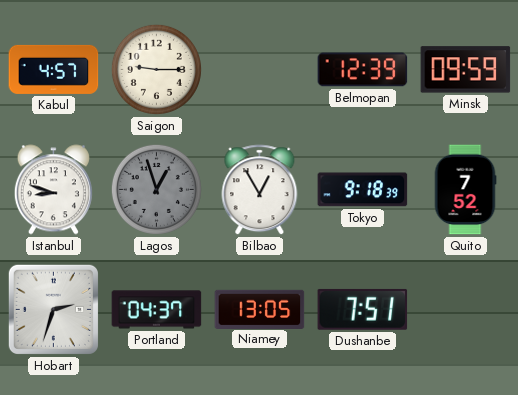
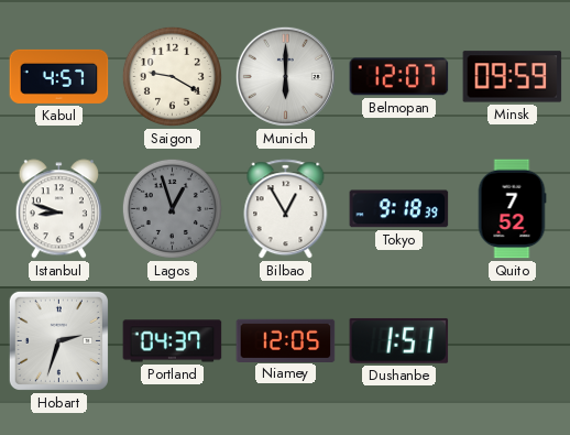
Saigon: 9:15 -> 9:20 (172, 76)
Munich: none -> 6:00 (285, 76)
Belmopan: 12:39 -> 12:07 (399, 77)
Niamey: 13:05 -> 12:05 (286, 340)
Dushanbe: 7:51 -> 1:51 (399, 340)
